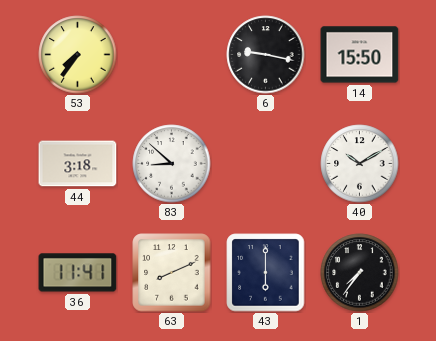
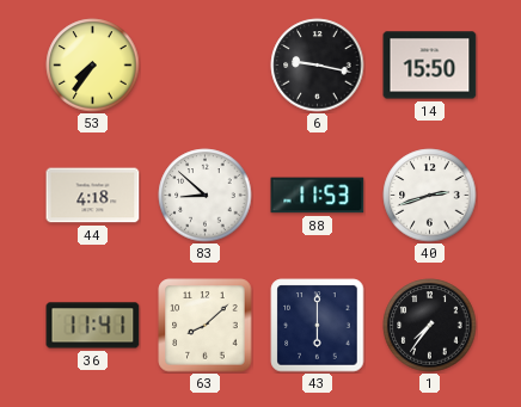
44: 3:18 -> 4:18 (93, 196)
88: none -> 11:53 (318, 196)
40: 10:10 -> 2:42 (430, 196)
63: 8:11 -> 8:08 (206, 326)
